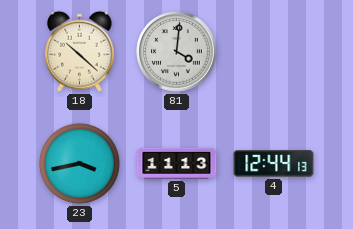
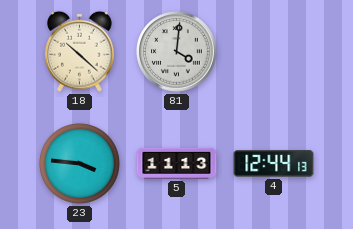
23: 3:43 -> 3:46 (79, 163)
